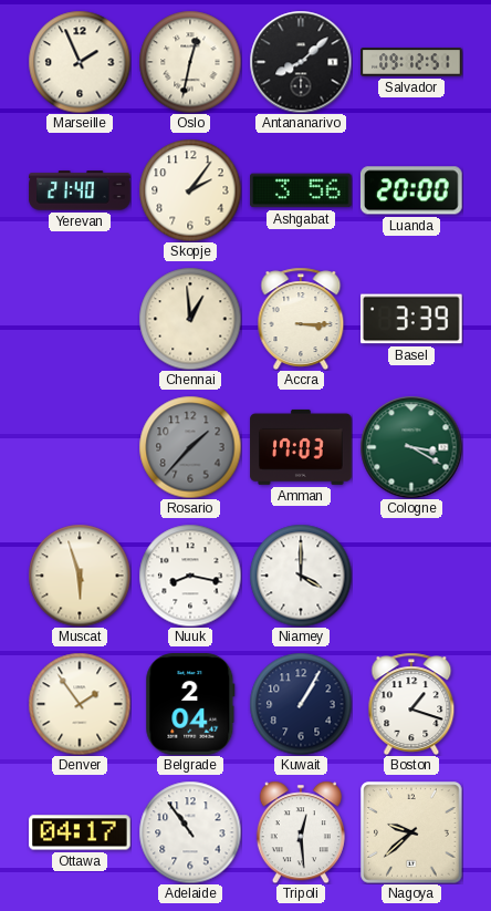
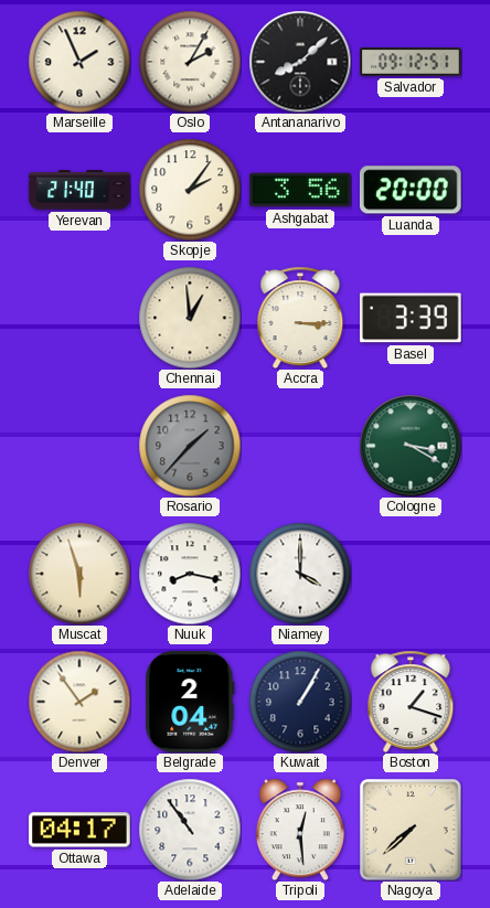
Oslo: 12:32 -> 2:05 (190, 62)
Amman: 17:03 -> none (301, 447)
Nagoya: 9:38 -> 7:38 (411, 830)
